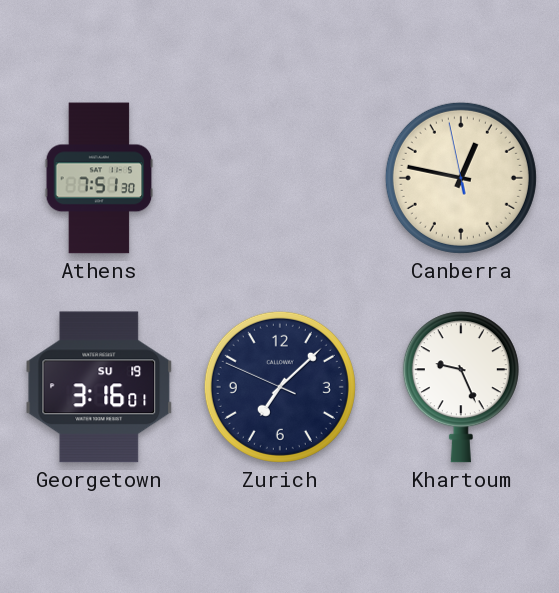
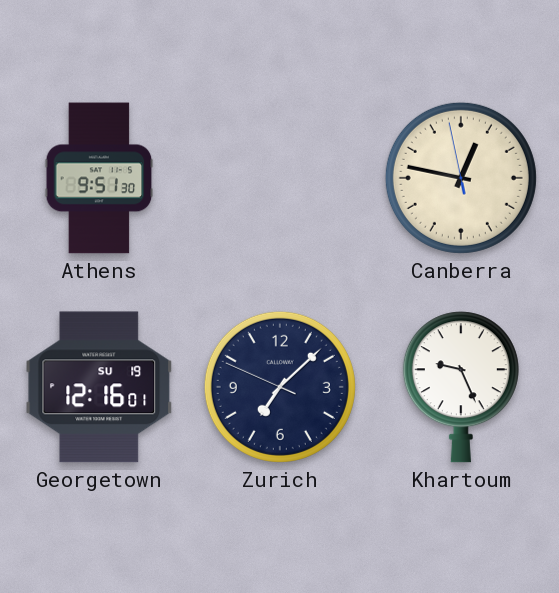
Athens: 7:51 -> 9:51 (99, 178)
Georgetown: 3:16 -> 12:16 (99, 387)
